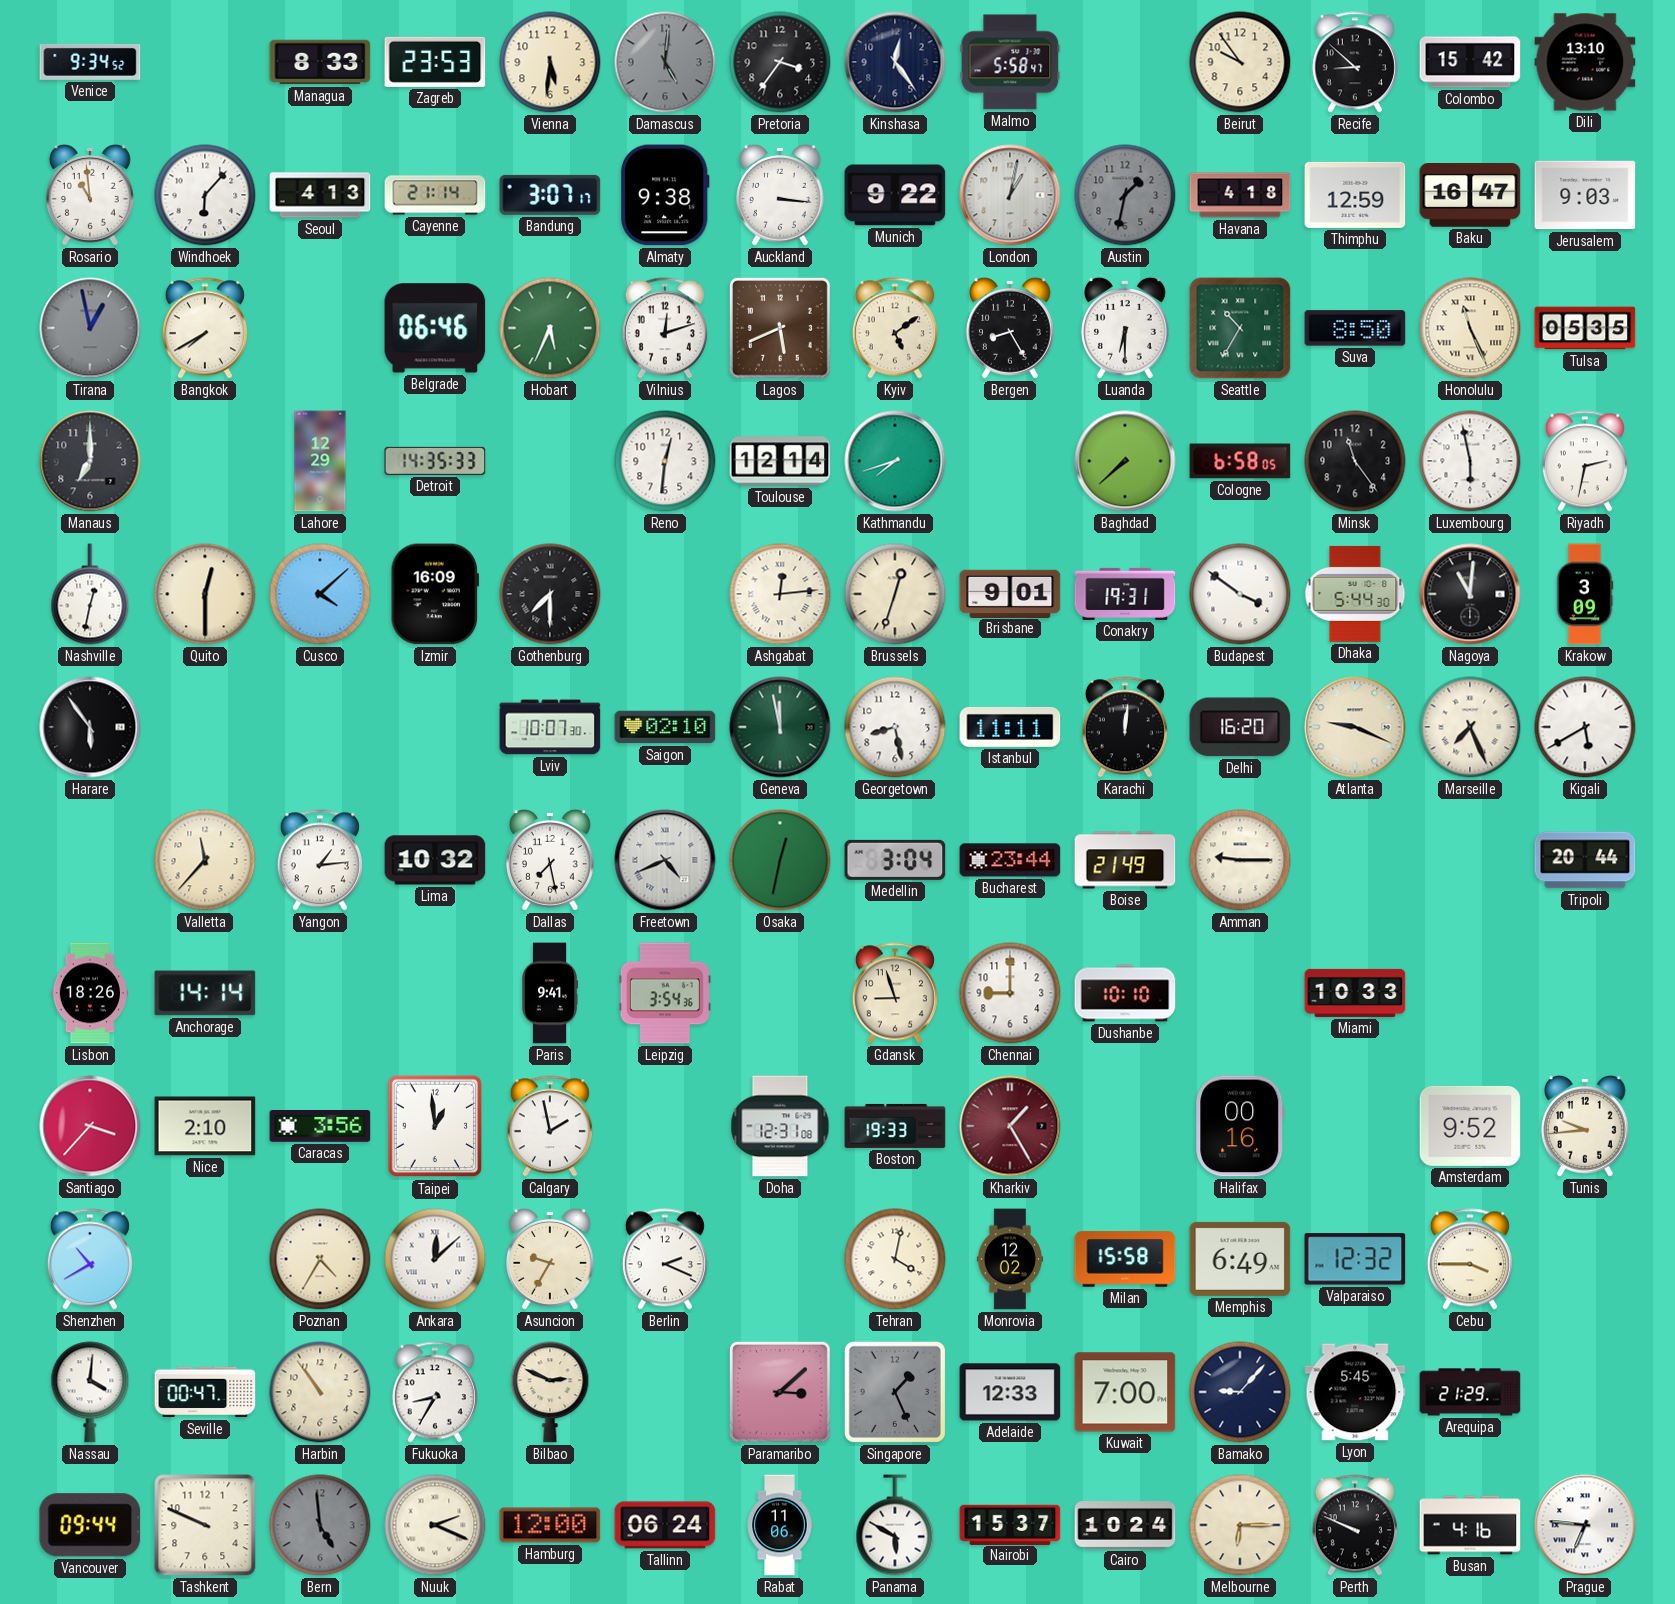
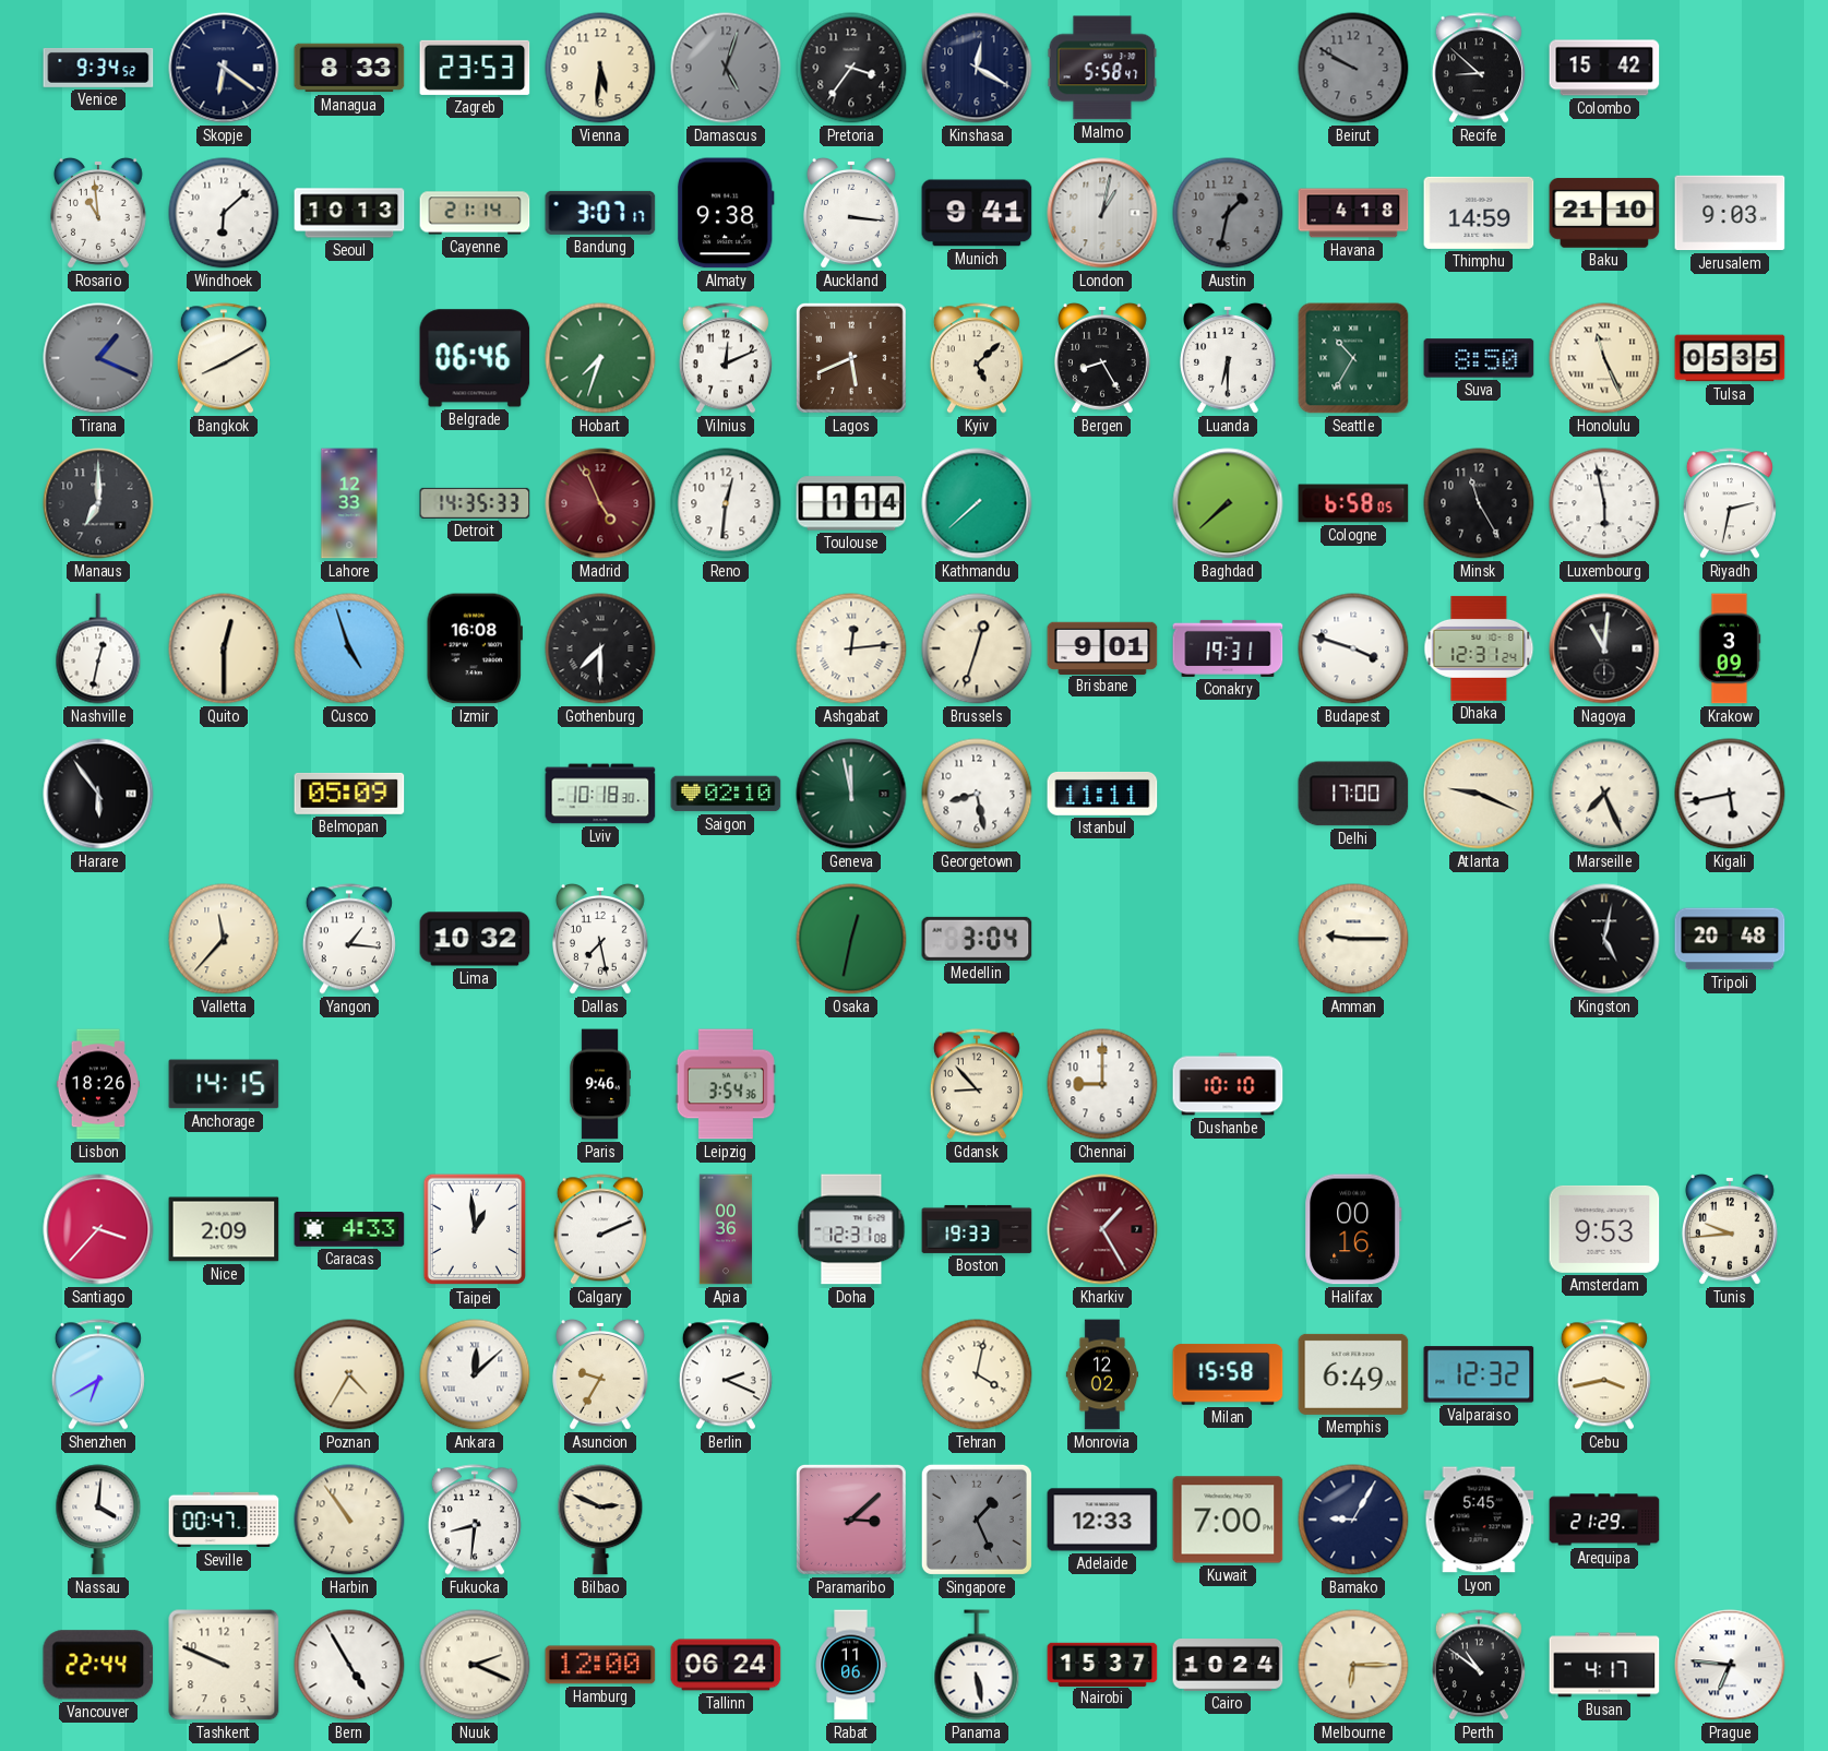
Skopje: none -> 6:21 (224, 68)
Damascus: 5:01 -> 5:03 (726, 68)
Kinshasa: 12:24 -> 12:20 (977, 68)
Beirut: 9:54 -> 9:50 (1353, 68)
Beirut dial: cream -> grey (1353, 68)
Dili: 13:10 -> none (1585, 62)
Windhoek: 6:07 -> 6:08 (224, 213)
Seoul: 4:13 -> 10:13 (349, 213)
Munich: 9:22 -> 9:41 (977, 213)
Thimphu: 12:59 -> 14:59 (1479, 213)
Baku: 16:47 -> 21:10 (1604, 213)
Tirana: 12:58 -> 1:19 (98, 358)
Bangkok: 7:40 -> 8:10 (224, 358)
Hobart: 5:34 -> 7:33 (600, 358)
Vilnius: 12:12 -> 12:11 (726, 358)
Kyiv: 5:09 -> 5:08 (977, 358)
Lahore: 12:29 -> 12:33 (349, 503)
Madrid: none -> 4:56 (600, 503)
Toulouse: 12:14 -> 1:14 (851, 503)
Kathmandu: 7:42 -> 7:38 (977, 503)
Minsk: 11:24 -> 11:25 (1479, 503)
Cusco: 4:08 -> 4:57 (349, 648)
Izmir: 16:09 -> 16:08 (475, 648)
Budapest: 3:51 -> 3:48 (1353, 648)
Dhaka: 5:44 -> 12:31 (1479, 648)
Belmopan: none -> 05:09 (349, 794)
Lviv: 10:07 -> 10:18 (600, 794)
Karachi: 12:01 -> none (1125, 727)
Delhi: 16:20 -> 17:00 (1353, 794)
Kigali: 5:40 -> 5:43 (1730, 794)
Yangon: 1:14 -> 1:16 (349, 939)
Freetown: 4:41 -> none (665, 860)
Bucharest: 23:44 -> none (1010, 860)
Boise: 21:49 -> none (1125, 860)
Kingston: none -> 5:02 (1604, 939)
Tripoli: 20:44 -> 20:48 (1730, 939)
Anchorage: 14:14 -> 14:15 (224, 1084)
Paris: 9:41 -> 9:46 (600, 1084)
Gdansk: 8:57 -> 8:53 (977, 1084)
Miami: 10:33 -> none (1355, 993)
Nice: 2:10 -> 2:09 (224, 1229)
Caracas: 3:56 -> 4:33 (349, 1230)
Calgary: 1:58 -> 2:11 (600, 1229)
Apia: none -> 00:36 (726, 1229)
Amsterdam: 9:52 -> 9:53 (1604, 1229)
Shenzhen: 10:40 -> 6:40 (98, 1374)
Cebu: 3:45 -> 3:43 (1604, 1374)
Fukuoka: 8:35 -> 8:31 (475, 1520)
Bamako: 9:07 -> 9:05 (1353, 1520)
Vancouver: 09:44 -> 22:44 (98, 1665)
Bern: 4:59 -> 4:55 (349, 1665)
Bern dial: grey -> white (349, 1665)
Panama: 5:50 -> 5:28 (977, 1665)
Perth: 9:49 -> 10:51 (1479, 1665)
Busan: 4:16 -> 4:17 (1604, 1665)
